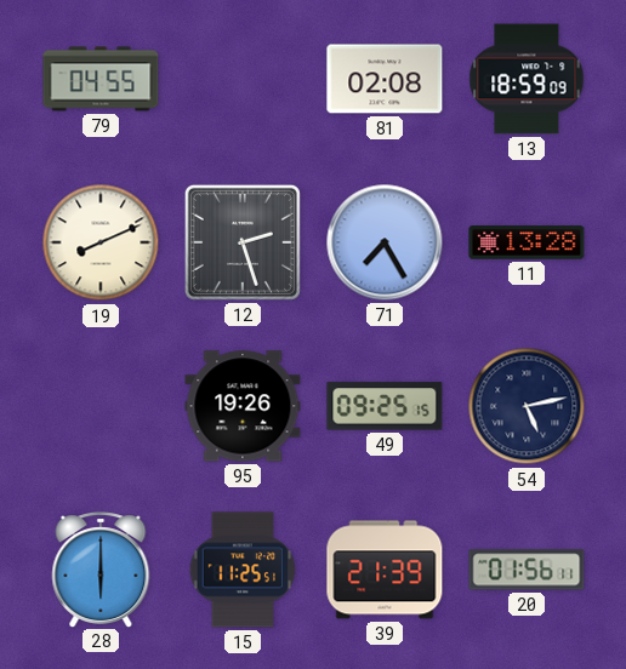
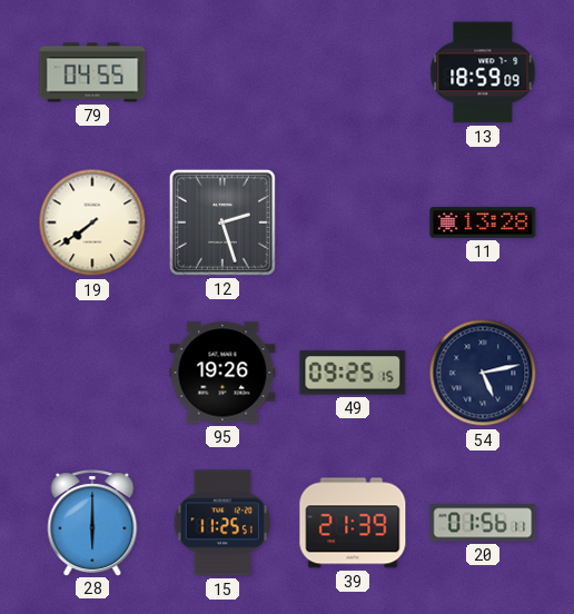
81: 02:08 -> none (385, 79)
19: 8:11 -> 7:39 (92, 222)
71: 7:25 -> none (385, 242)
